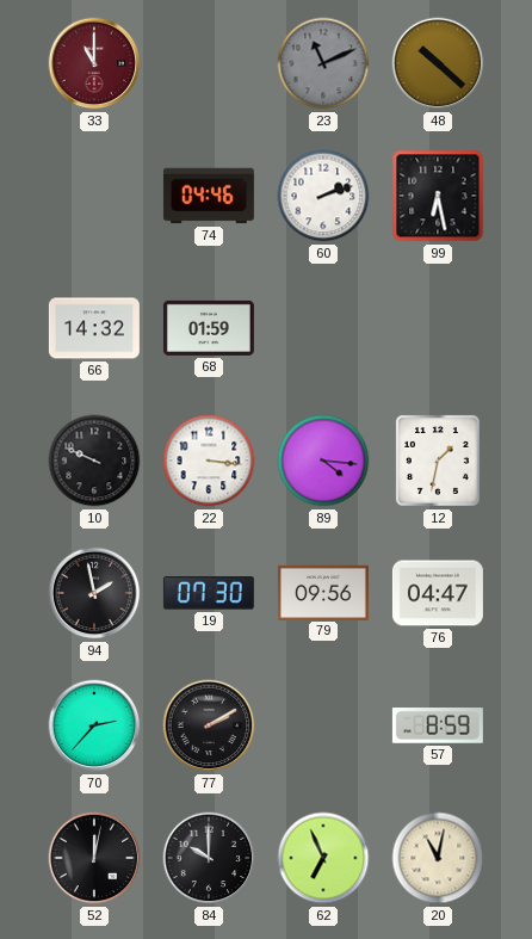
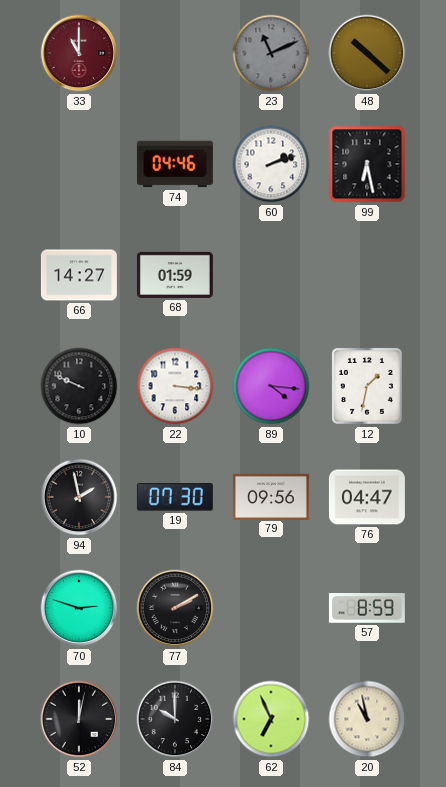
66: 14:32 -> 14:27 (79, 275)
70: 2:37 -> 2:48 (79, 608)
20: 11:02 -> 10:58 (367, 719)
